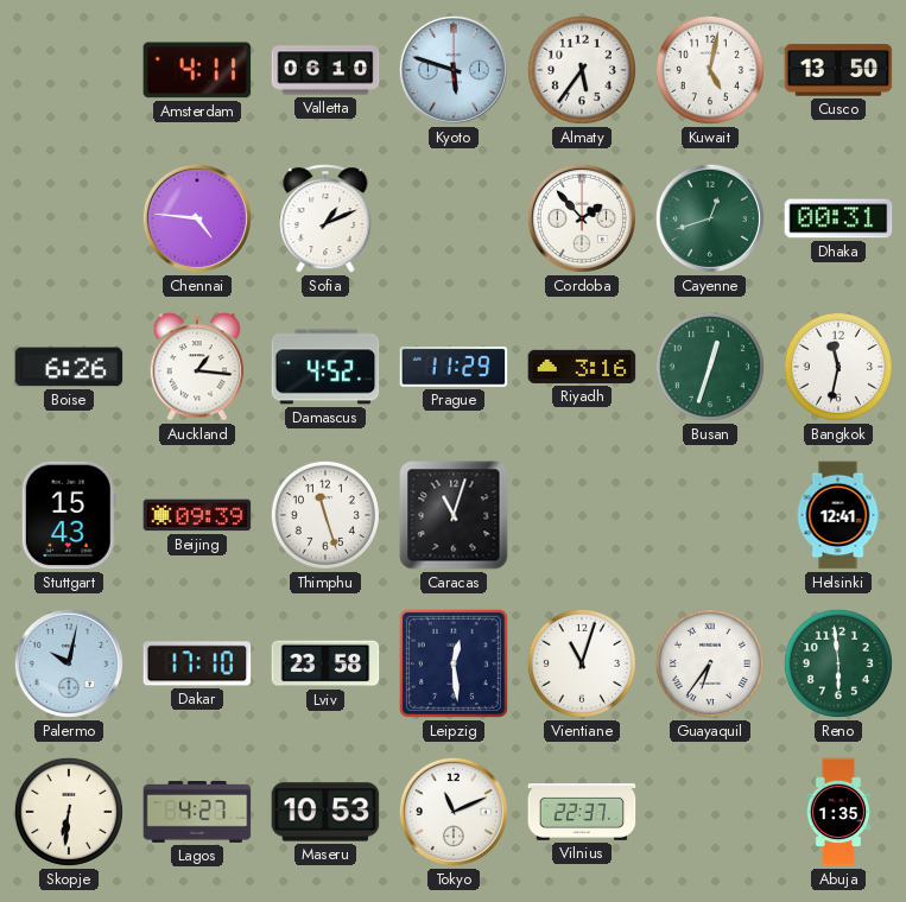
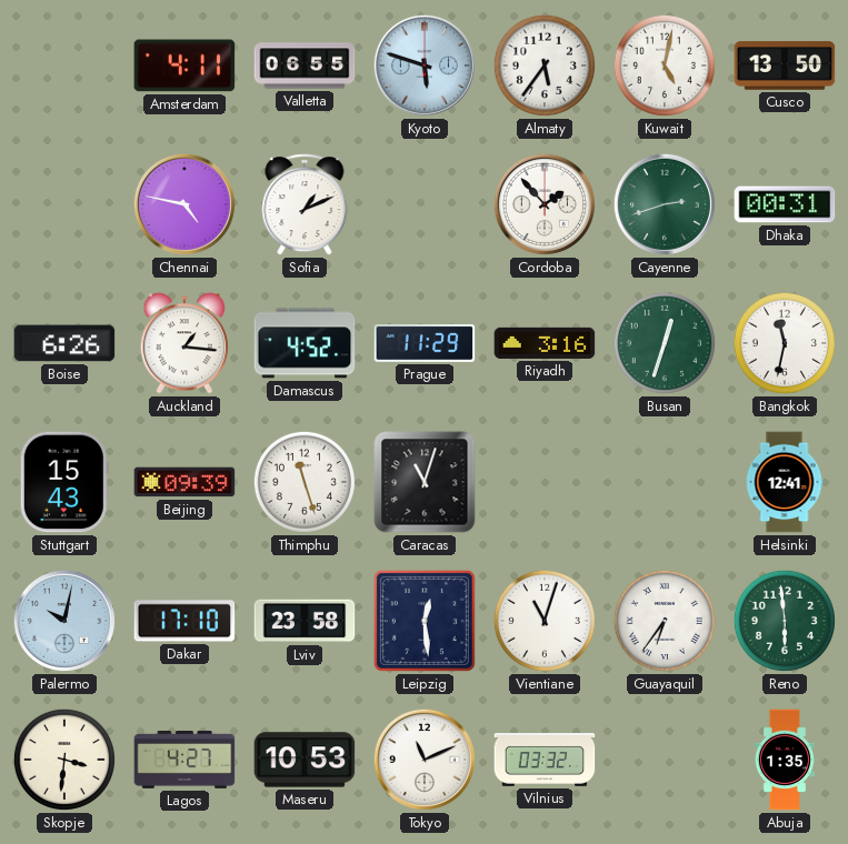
Valletta: 06:10 -> 06:55 (305, 66)
Chennai: 4:46 -> 4:47 (184, 204)
Cayenne: 12:42 -> 2:42 (665, 204)
Skopje: 6:31 -> 3:31 (64, 760)
Vilnius: 22:37 -> 03:32 (545, 761)
